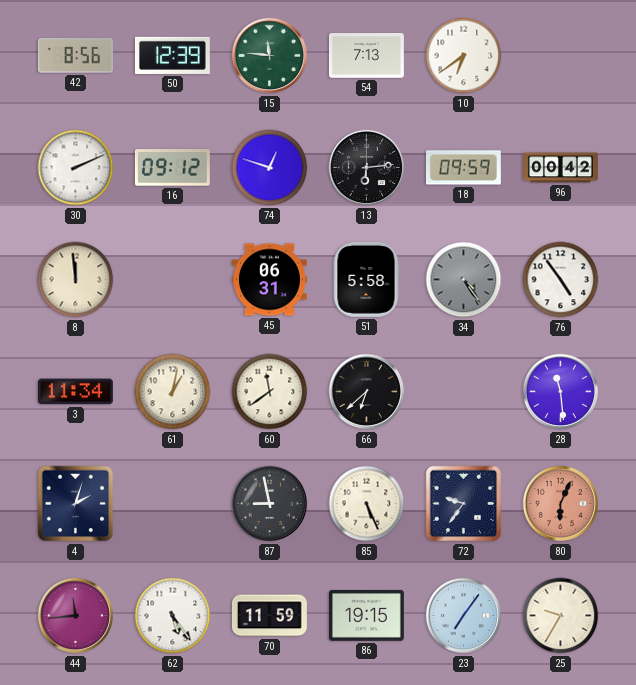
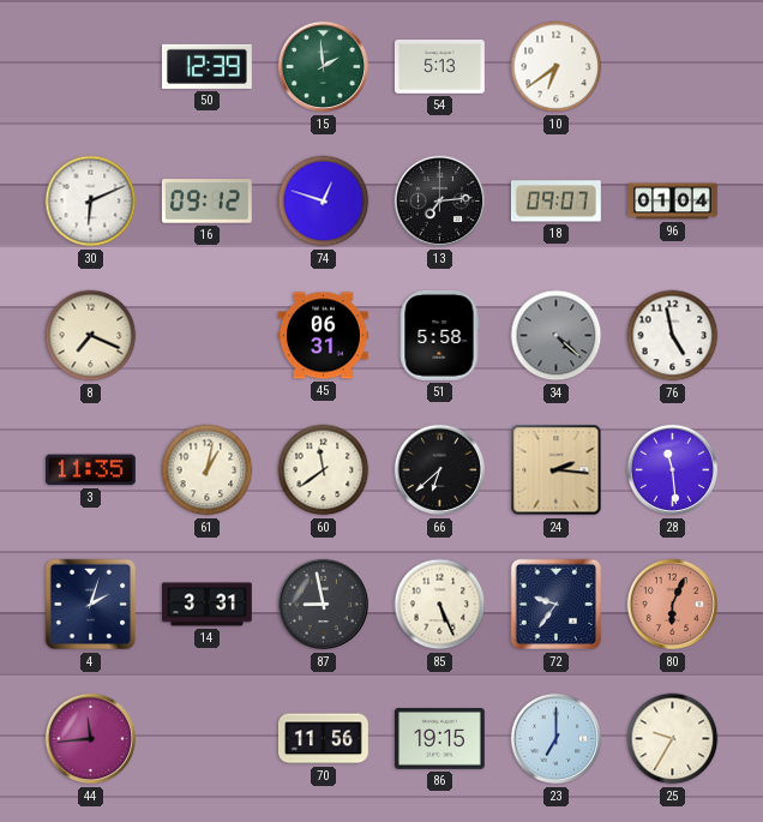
42: 8:56 -> none (75, 56)
15: 11:46 -> 1:59 (324, 67)
54: 7:13 -> 5:13 (439, 67)
30: 2:11 -> 6:11 (91, 202)
13: 6:14 -> 7:14 (440, 202)
18: 09:59 -> 09:07 (555, 202)
96: 00:42 -> 01:04 (673, 202)
8: 11:59 -> 7:19 (91, 336)
34: 4:24 -> 4:22 (557, 336)
76: 4:54 -> 4:58 (673, 336)
3: 11:34 -> 11:35 (90, 470)
24: none -> 2:16 (557, 470)
14: none -> 3:31 (208, 605)
62: 5:24 -> none (173, 616)
70: 11:59 -> 11:56 (323, 739)
23: 7:06 -> 7:00 (557, 739)
